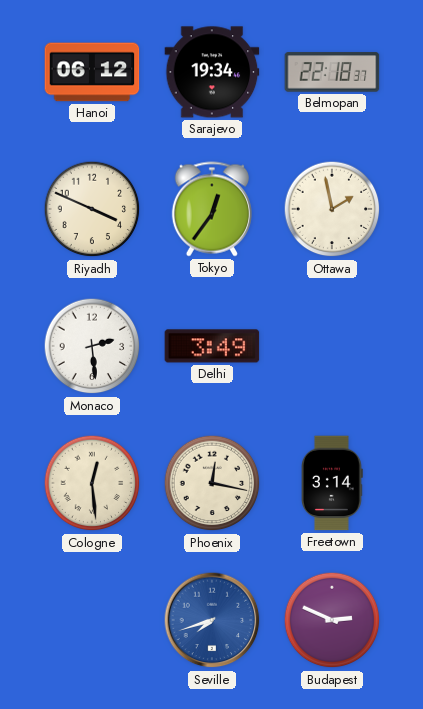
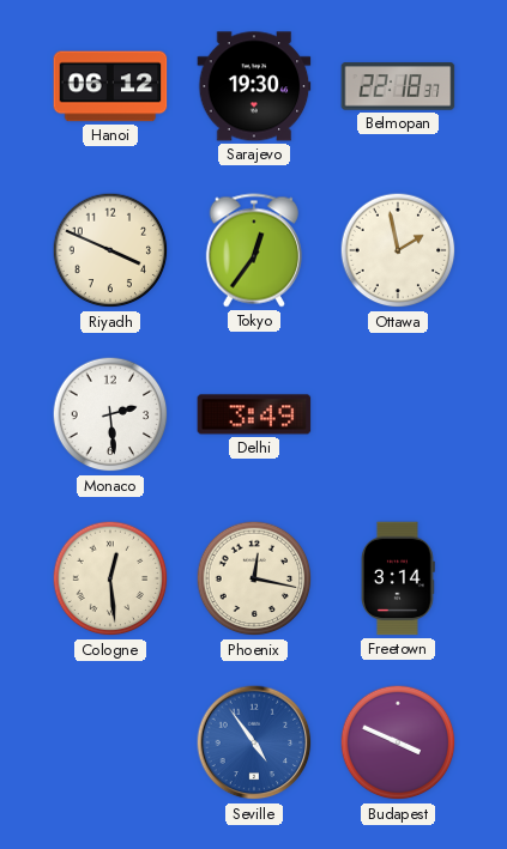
Sarajevo: 19:34 -> 19:30 (254, 86)
Seville: 7:42 -> 4:54 (254, 742)
Budapest: 2:49 -> 3:49 (398, 742)
